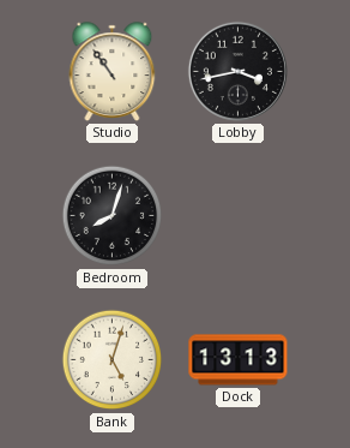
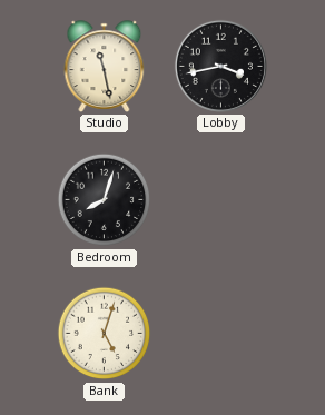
Studio: 10:54 -> 11:28 (105, 67)
Dock: 13:13 -> none (239, 360)
